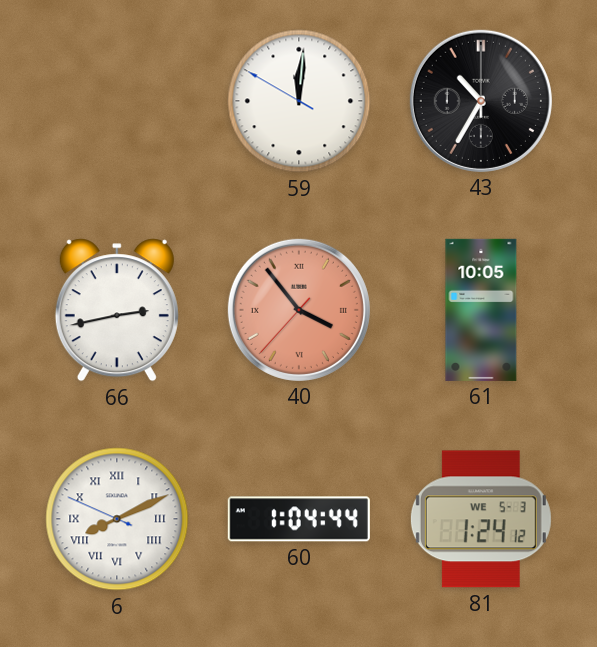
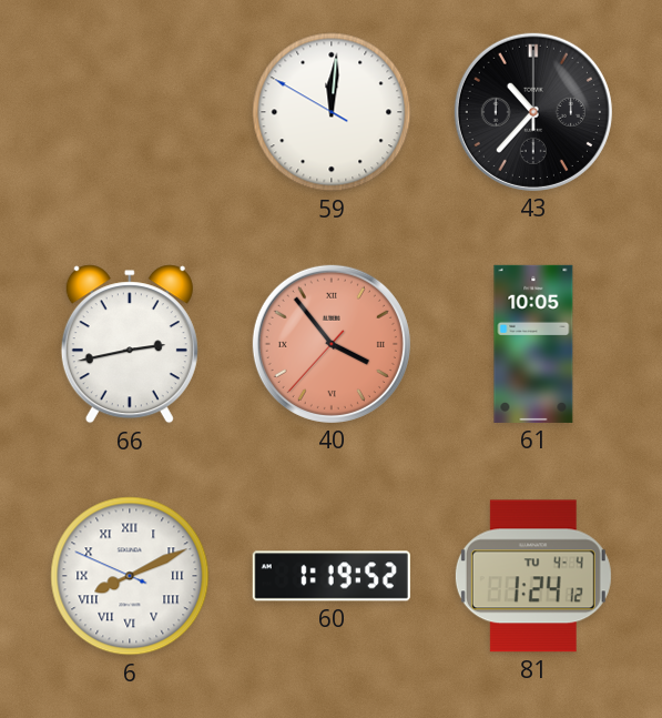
43: 10:35 -> 10:37 (533, 112)
60: 1:04 -> 1:19 (332, 576)
81 date: WE 5-3 -> TU 4-4 (533, 576)
